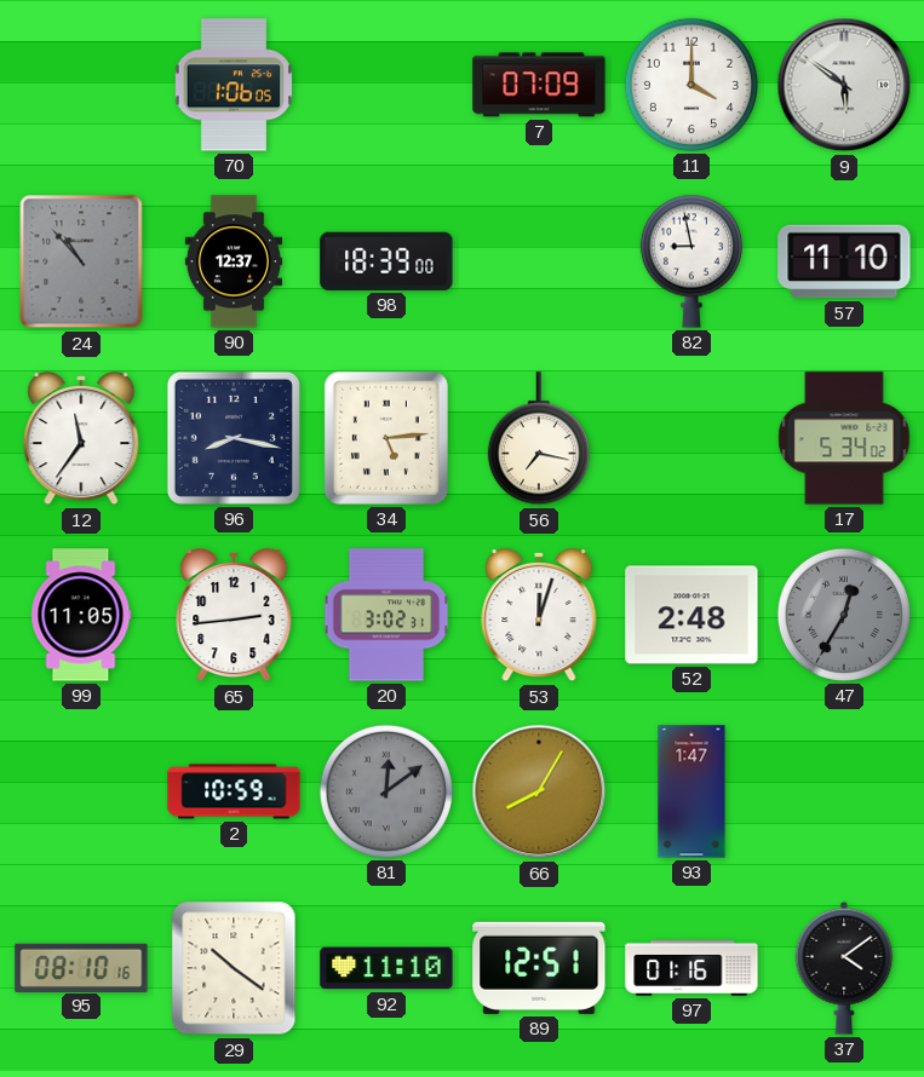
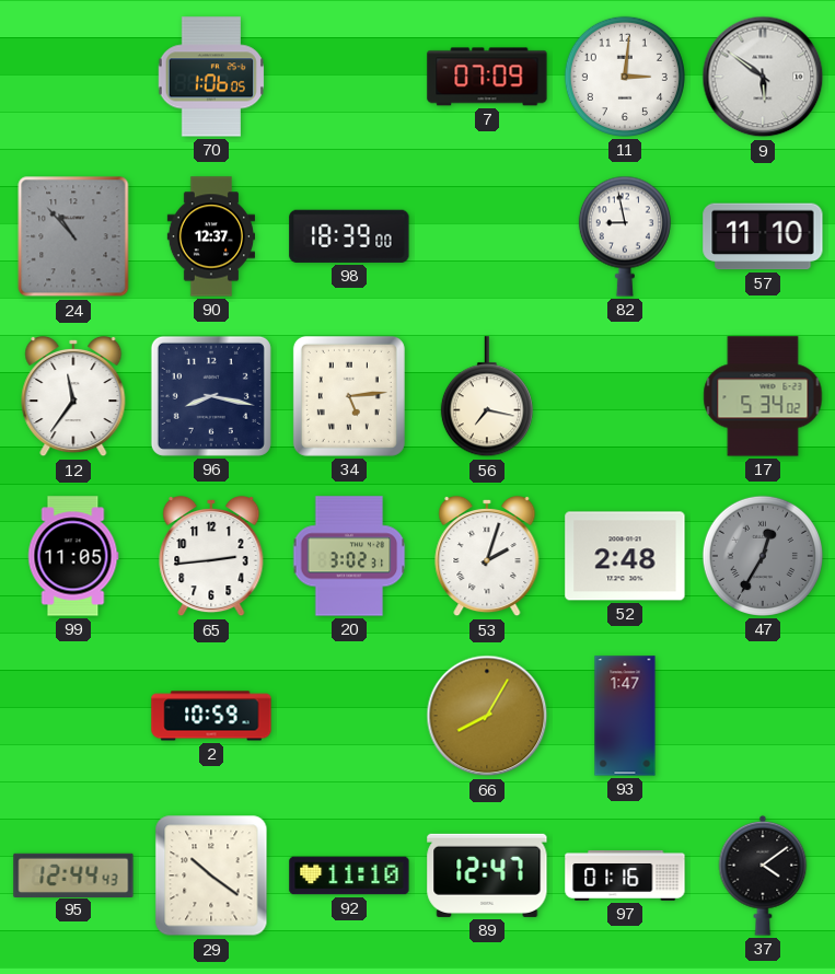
11: 4:00 -> 3:01 (625, 77)
53: 12:03 -> 2:03 (487, 556)
81: 12:09 -> none (386, 791)
95: 08:10 -> 12:44 (73, 874)
89: 12:51 -> 12:47 (487, 876)
